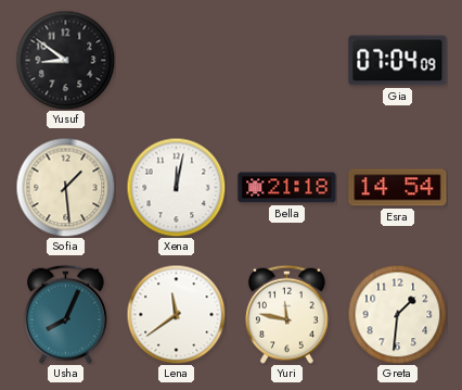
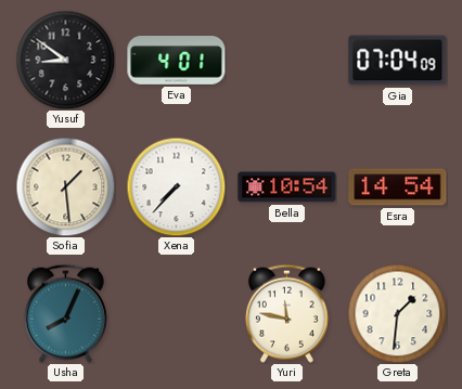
Eva: none -> 4:01 (177, 61)
Xena: 12:02 -> 7:37 (176, 186)
Bella: 21:18 -> 10:54 (287, 187)
Lena: 11:39 -> none (176, 314)
